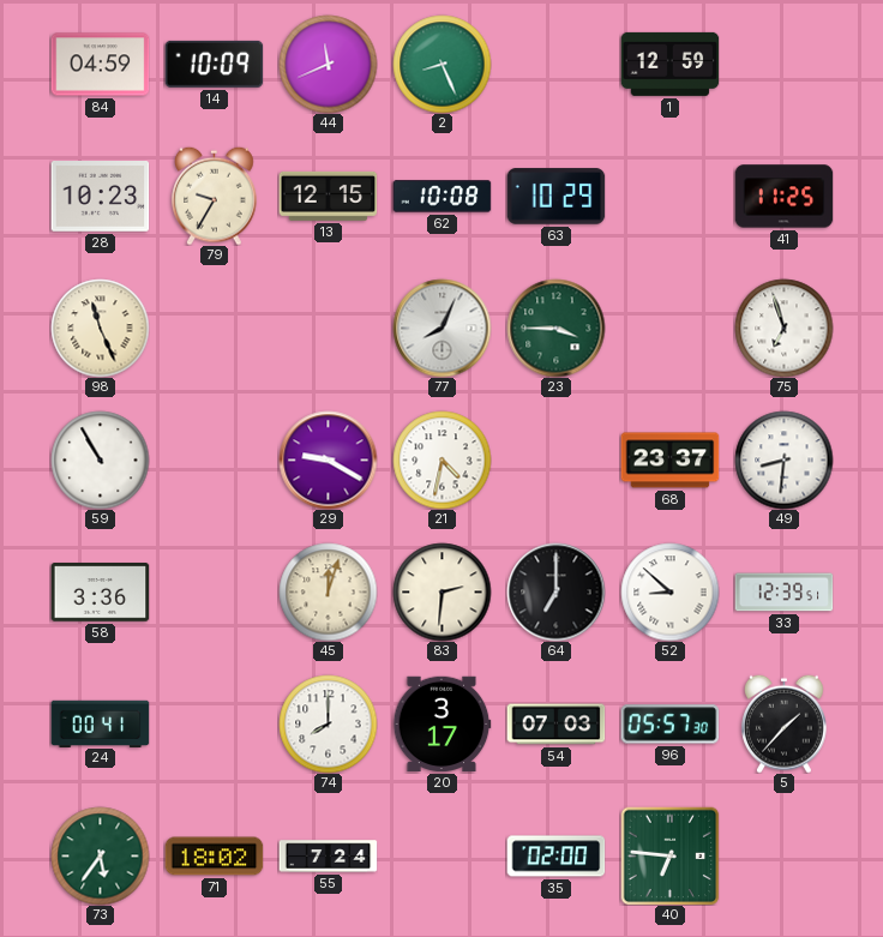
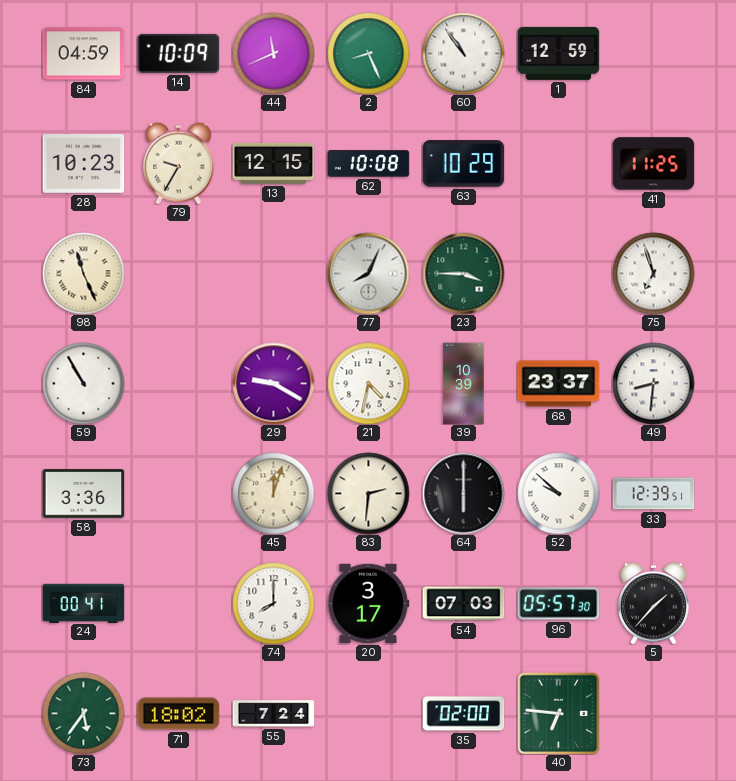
60: none -> 10:54 (463, 53)
39: none -> 10:39 (464, 383)
64: 7:00 -> 6:00 (463, 493)
52: 8:52 -> 9:52 (558, 493)
